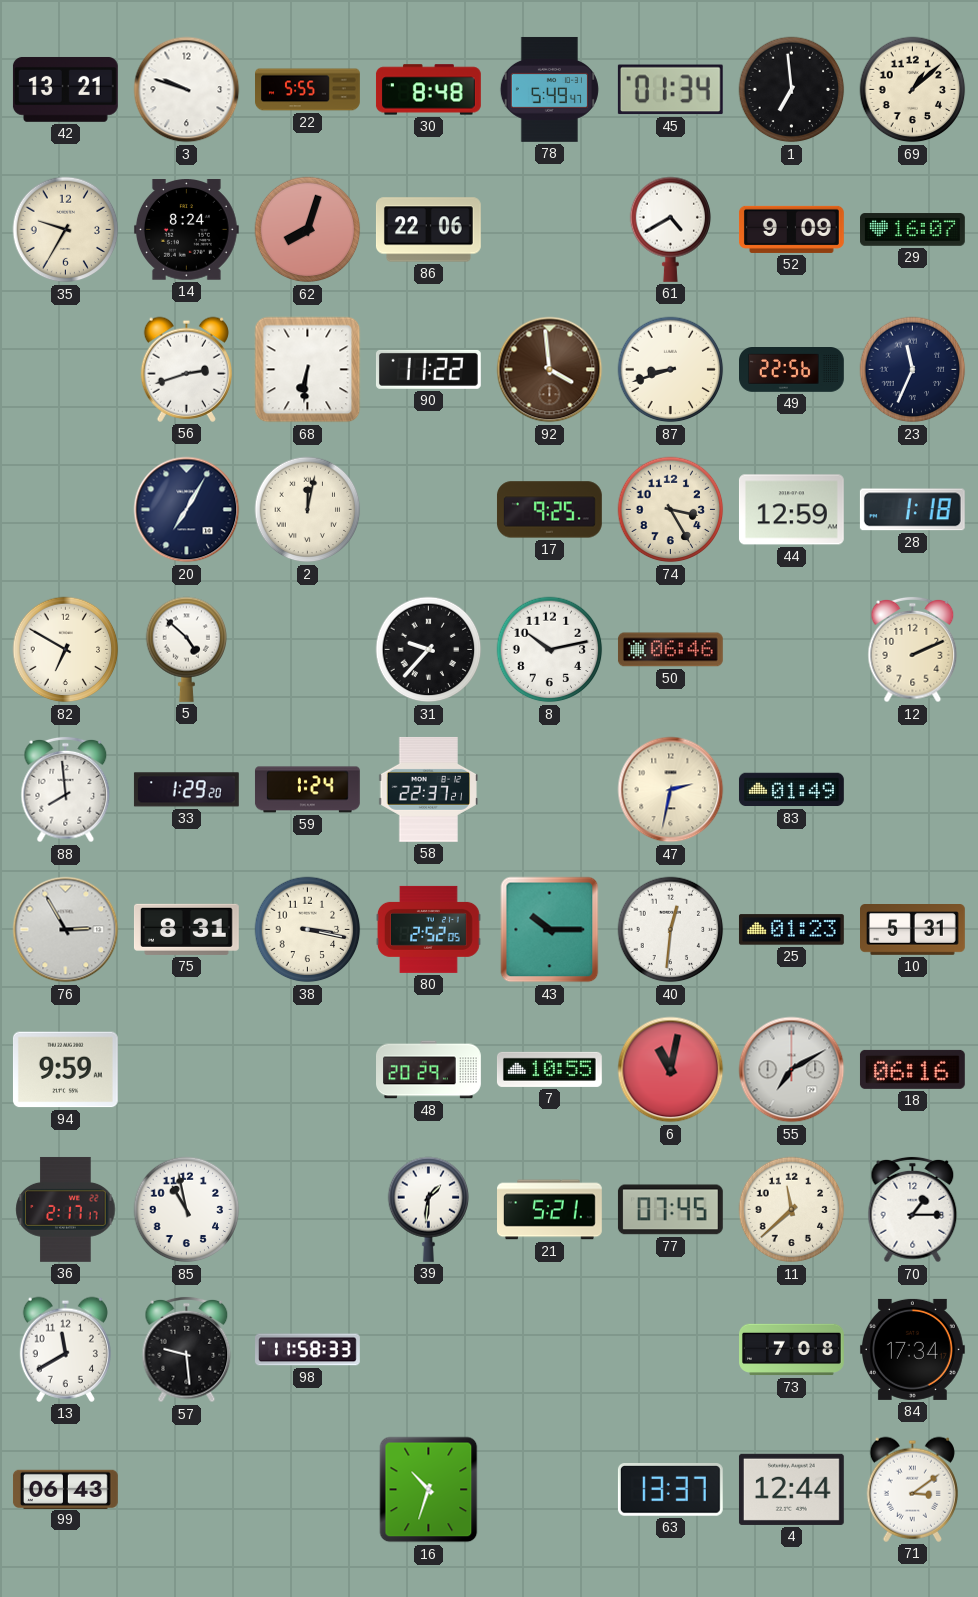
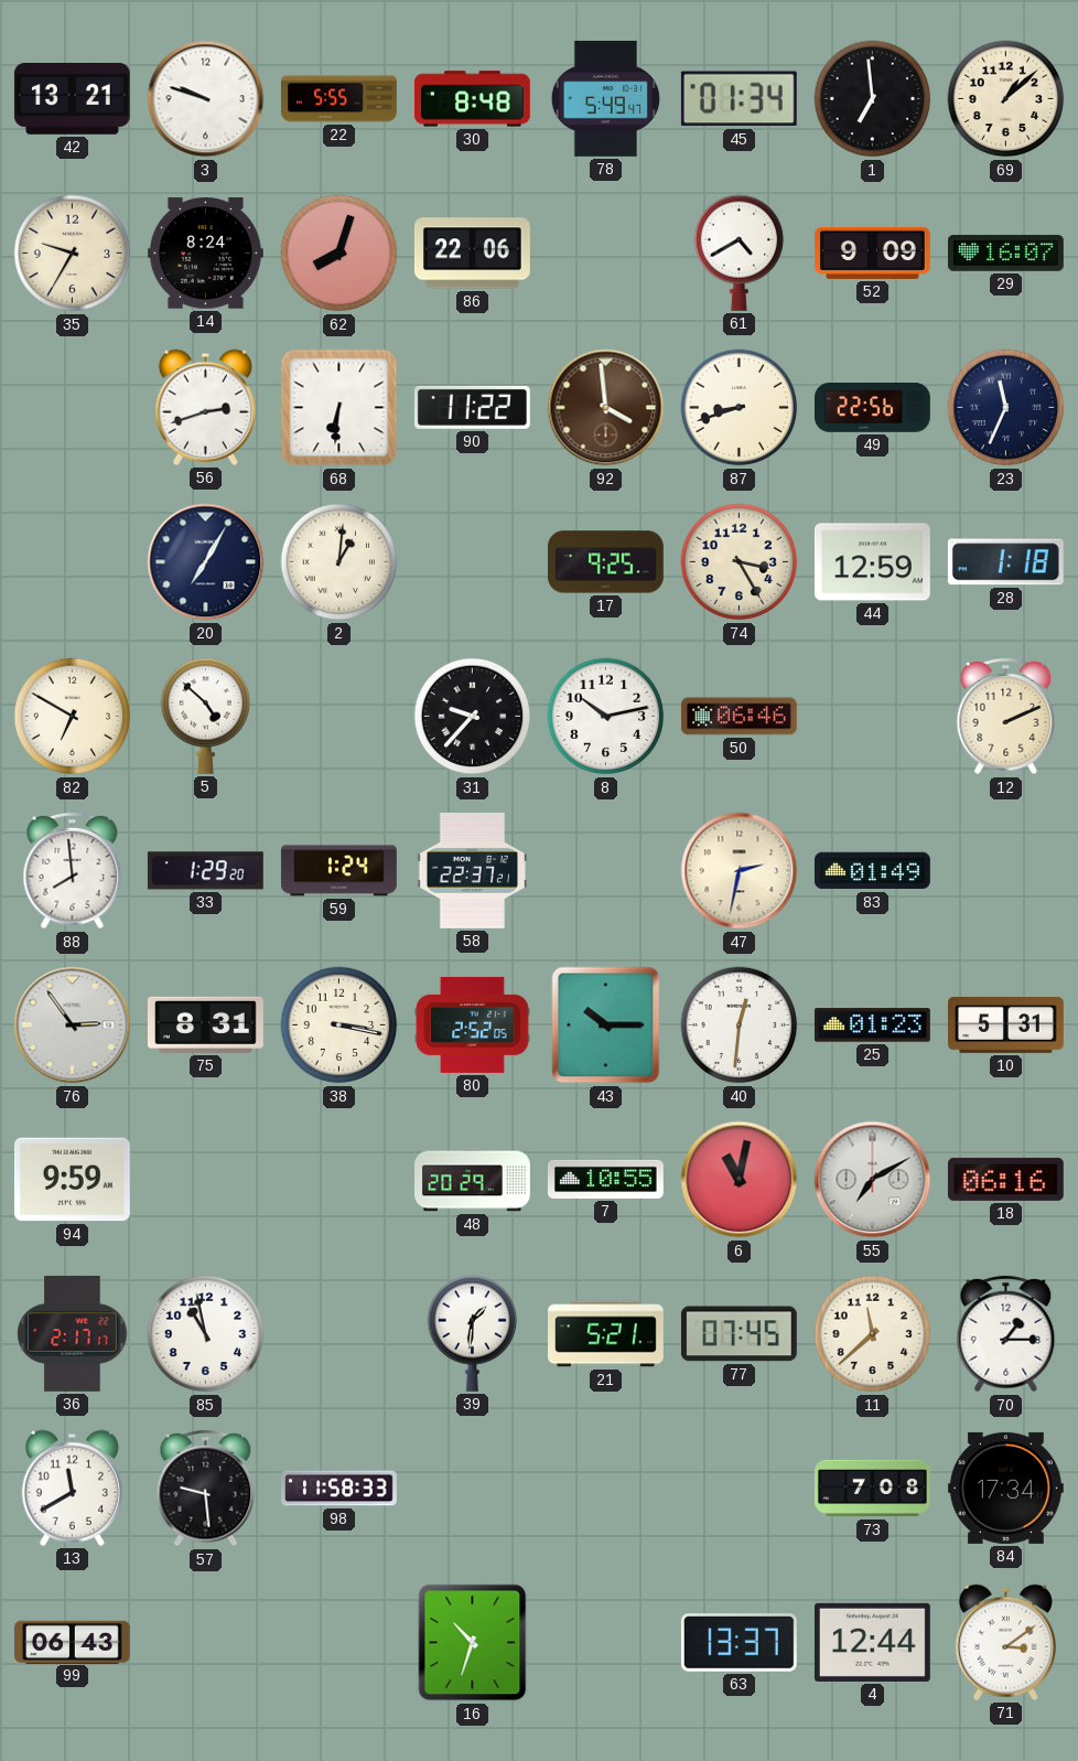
2: 12:02 -> 1:01 (339, 562)
76: 2:55 -> 2:54 (73, 1026)
